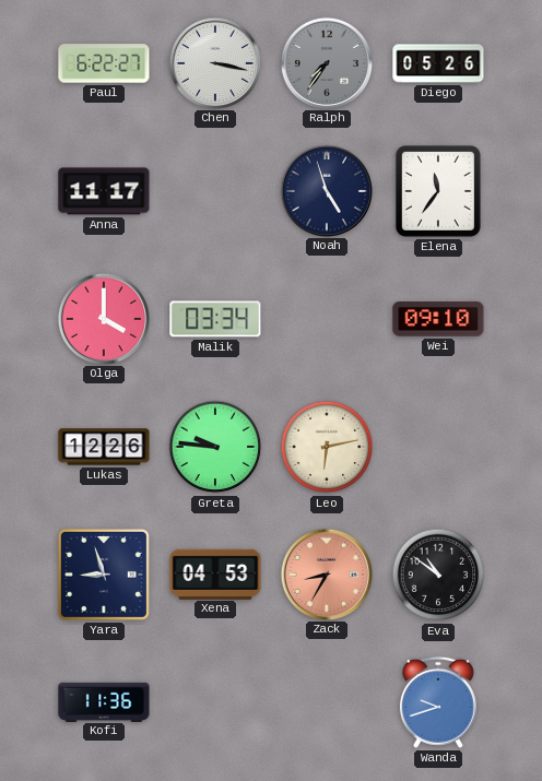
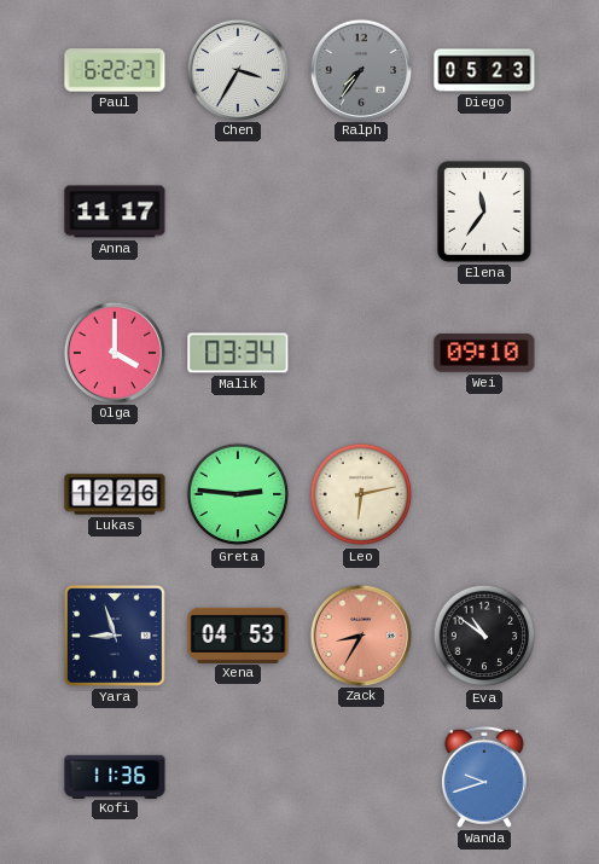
Chen: 3:17 -> 3:35 (237, 69)
Diego: 05:26 -> 05:23 (484, 70)
Noah: 4:57 -> none (326, 190)
Greta: 9:46 -> 2:46 (238, 494)
